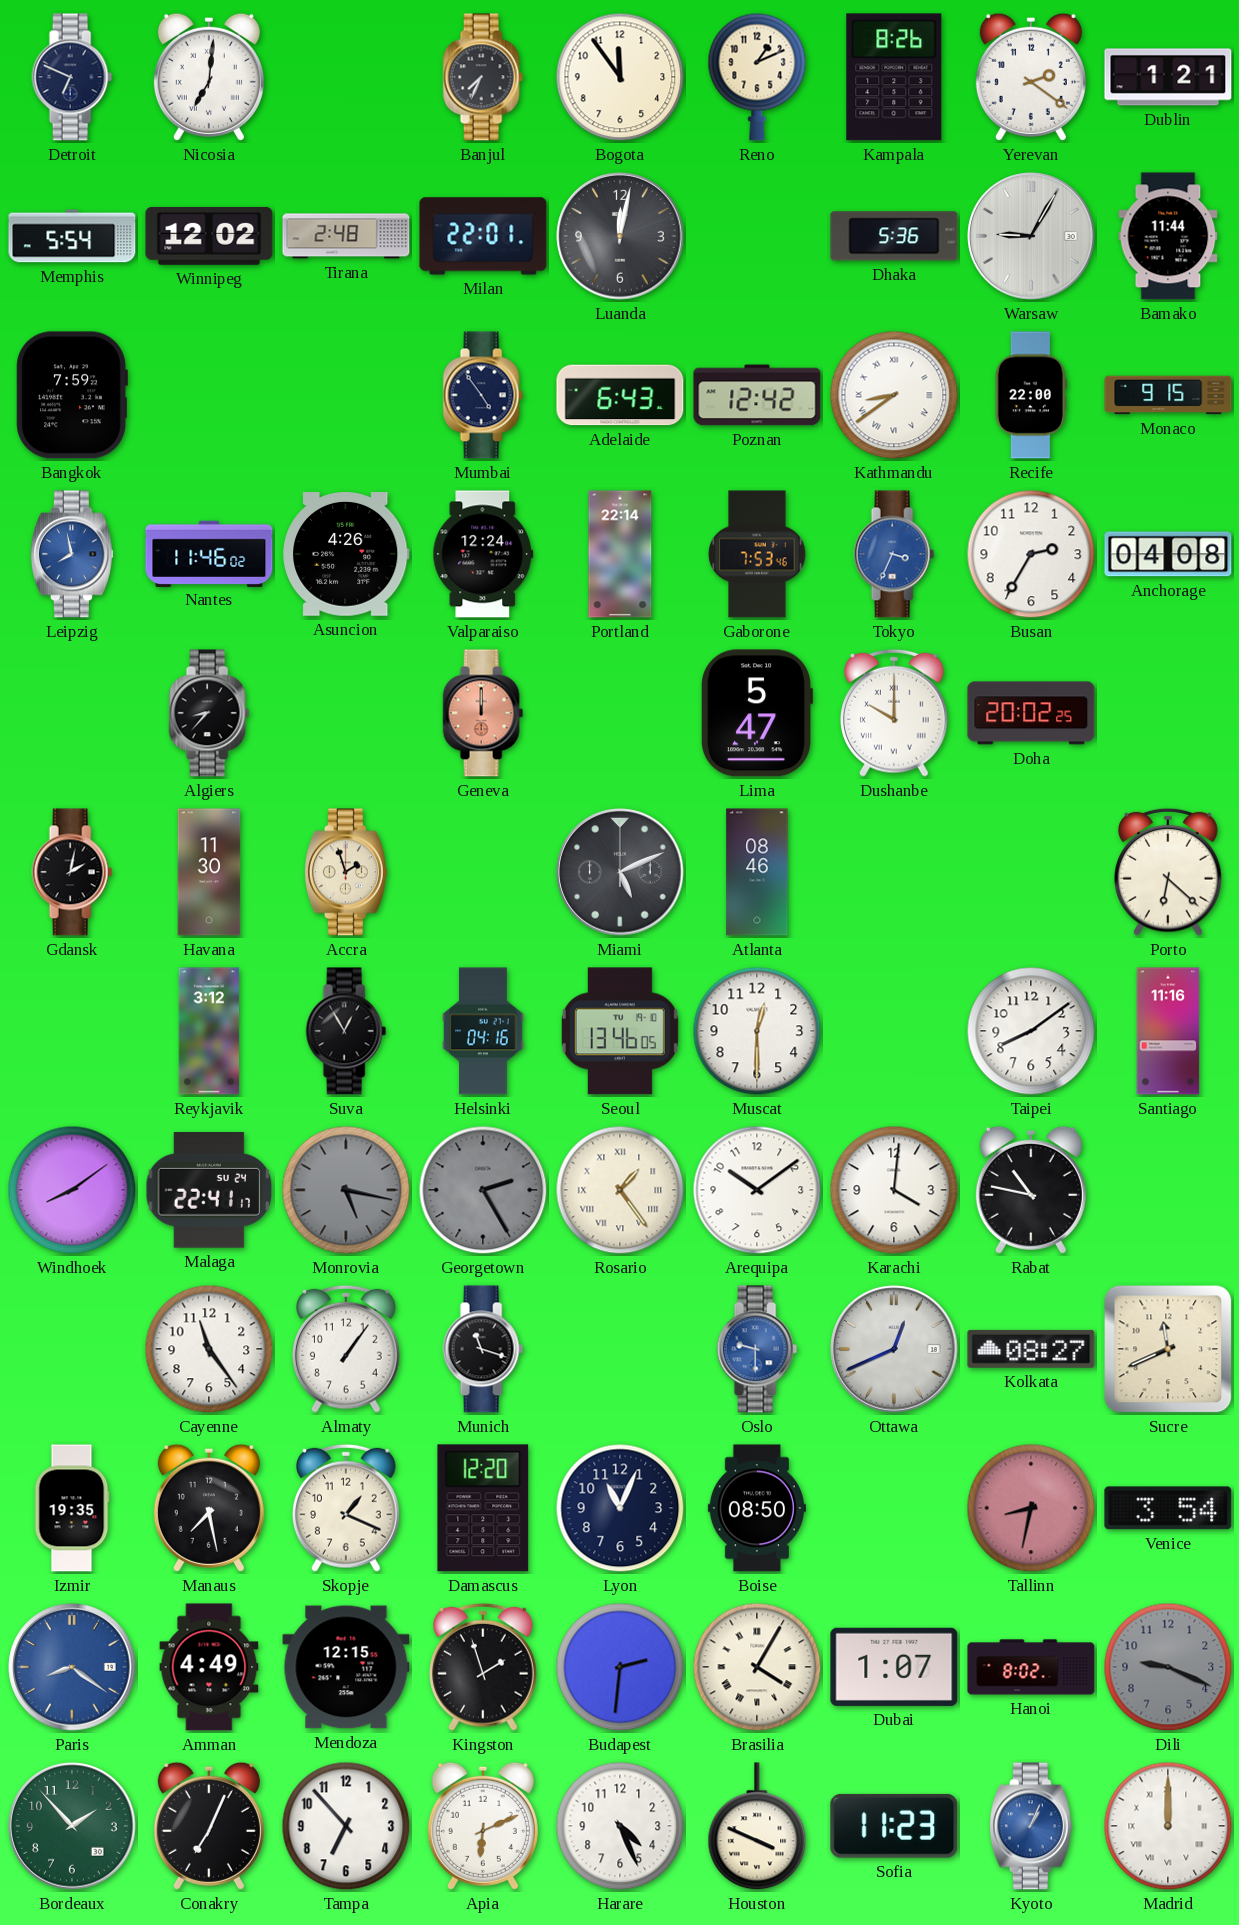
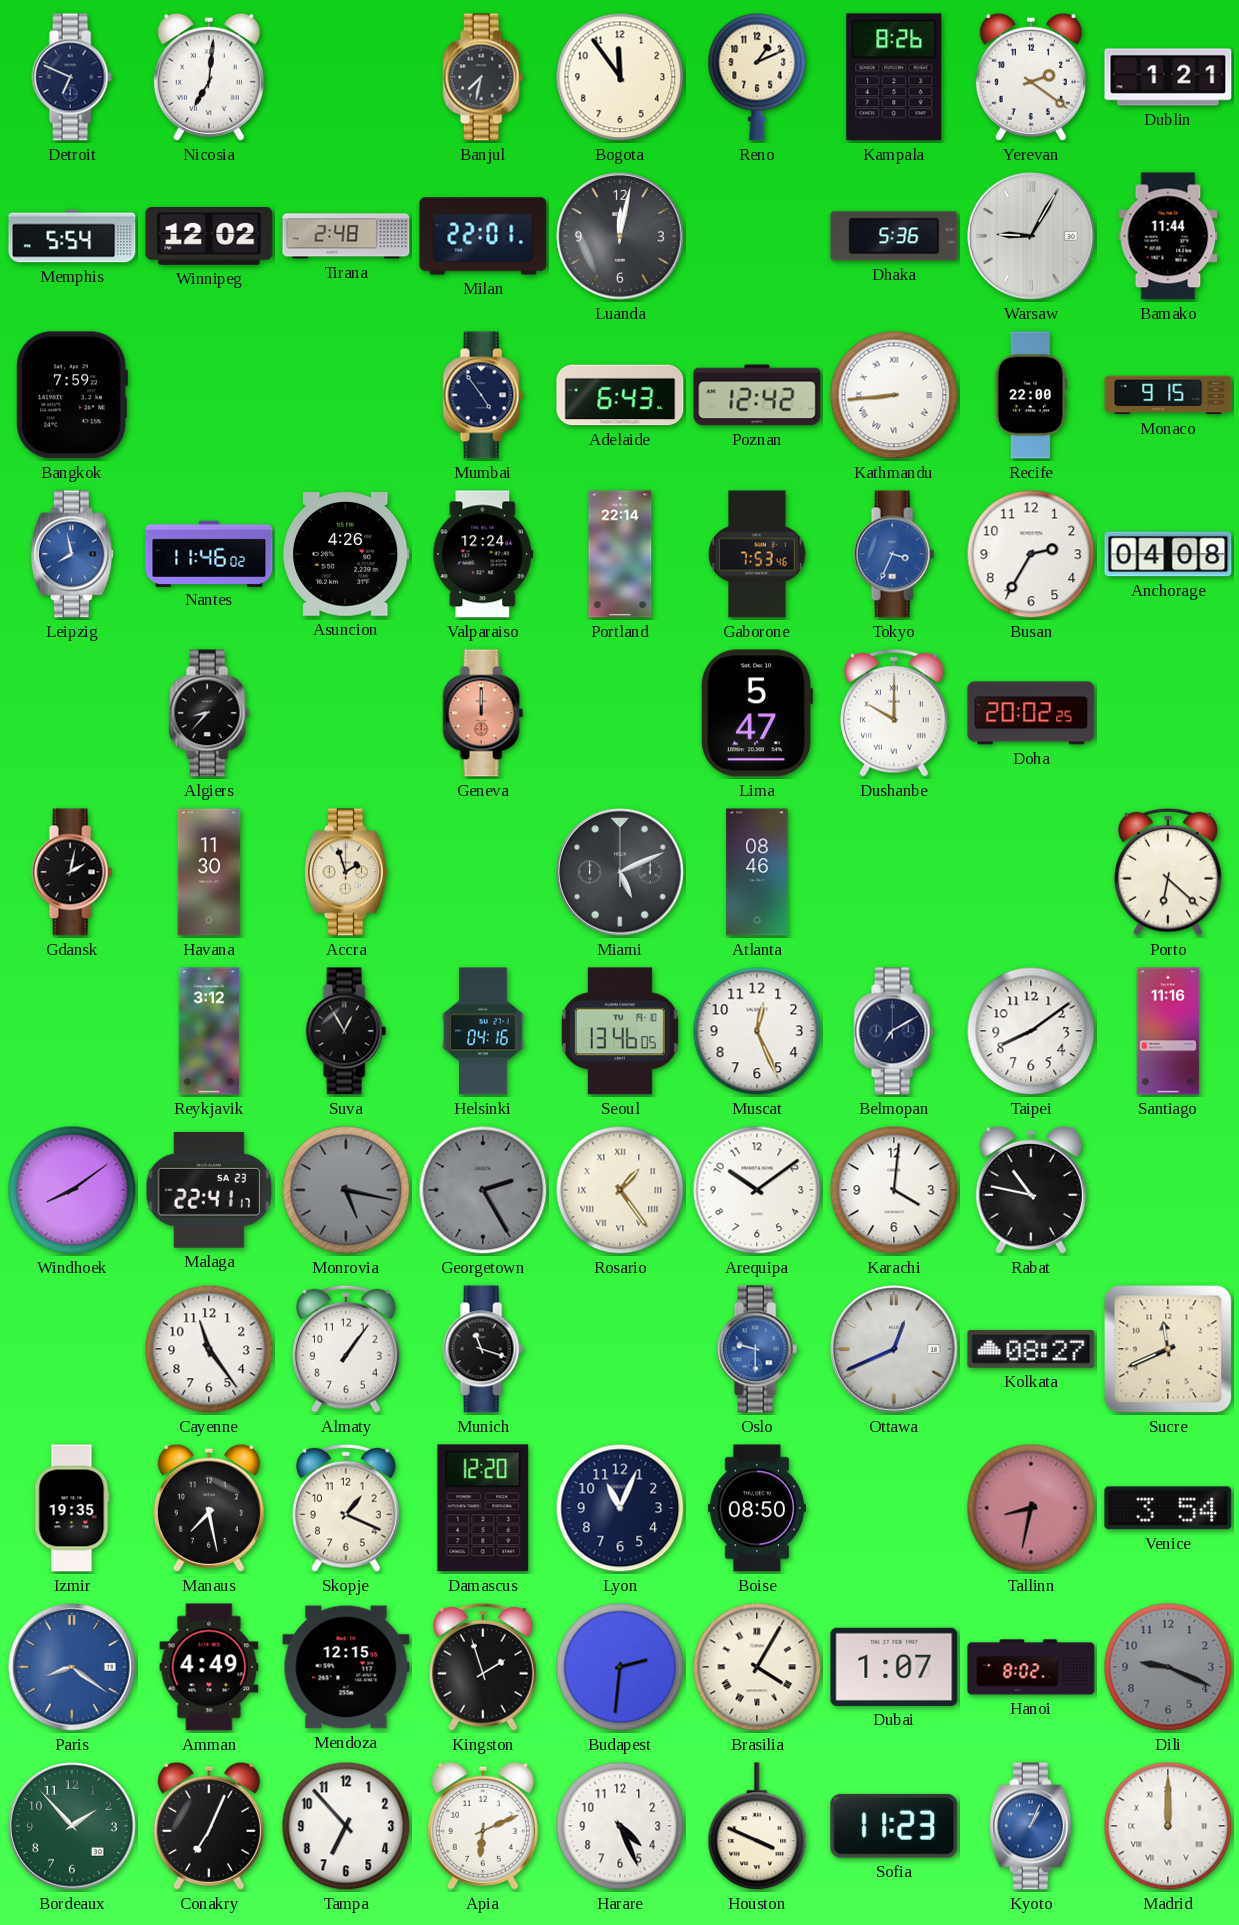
Banjul: 7:34 -> 7:32 (483, 77)
Kathmandu: 8:39 -> 8:44 (894, 395)
Muscat: 12:30 -> 12:26 (757, 1031)
Belmopan: none -> 7:10 (894, 1031)
Malaga date: SU 24 -> SA 23 (209, 1191)
